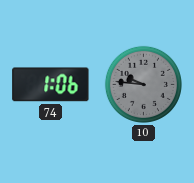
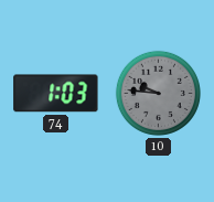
74: 1:06 -> 1:03 (56, 94)
